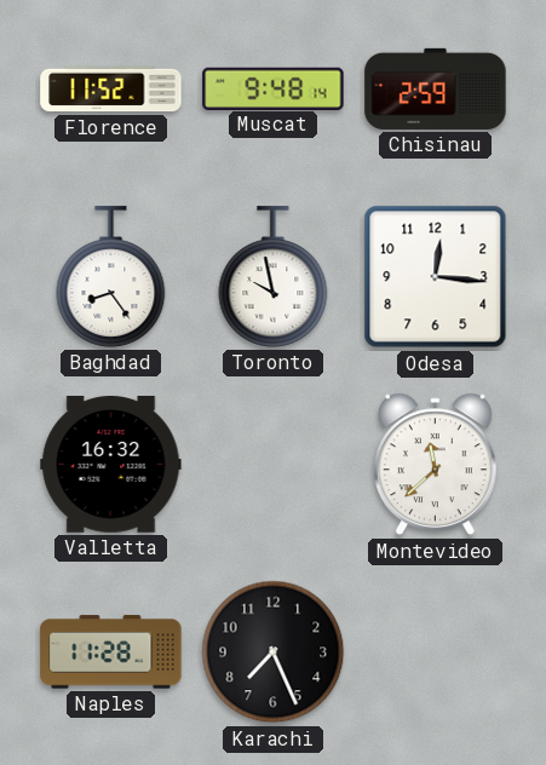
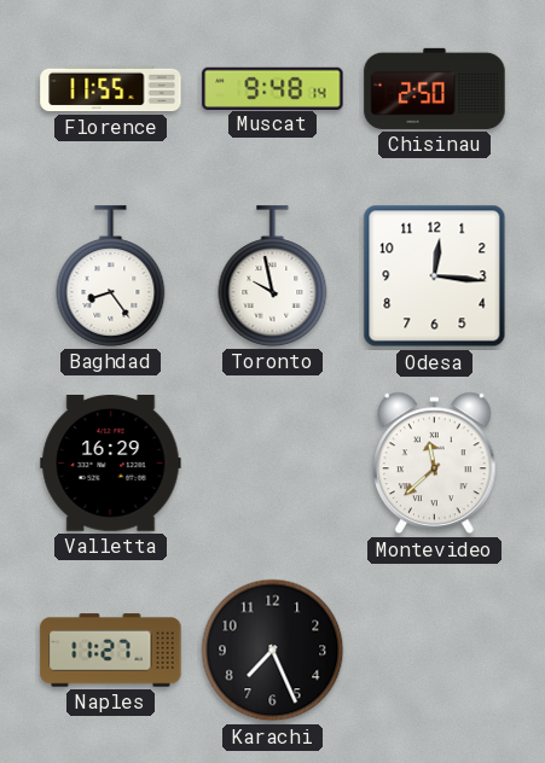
Florence: 11:52 -> 11:55 (111, 89)
Chisinau: 2:59 -> 2:50 (435, 88)
Valletta: 16:32 -> 16:29 (111, 464)
Naples: 11:28 -> 11:27 (111, 651)
